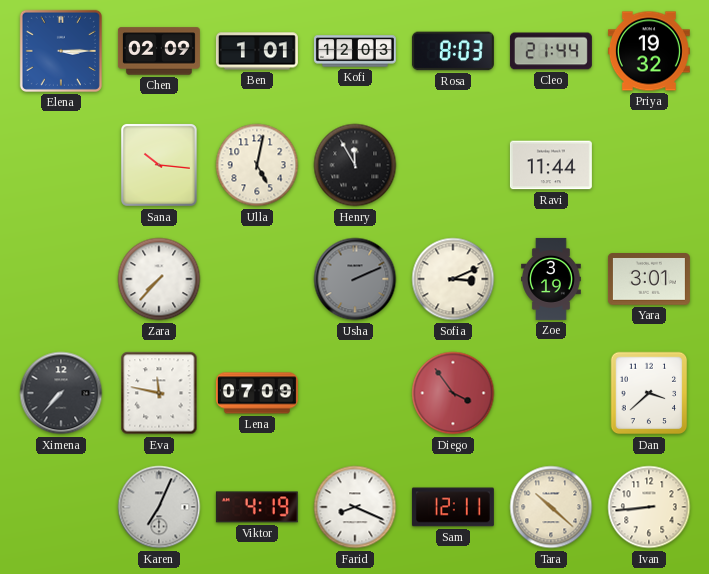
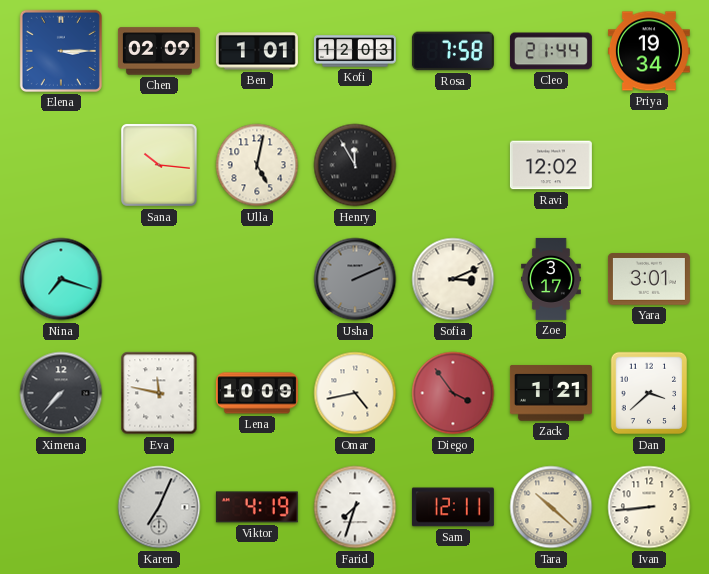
Rosa: 8:03 -> 7:58 (453, 51)
Priya: 19:32 -> 19:34 (649, 51)
Ravi: 11:44 -> 12:02 (551, 165)
Nina: none -> 7:18 (61, 279)
Zara: 7:37 -> none (159, 279)
Zoe: 3:19 -> 3:17 (552, 279)
Lena: 07:09 -> 10:09 (257, 393)
Omar: none -> 4:43 (355, 393)
Zack: none -> 1:21 (551, 393)
Farid: 8:19 -> 7:33 (355, 507)
